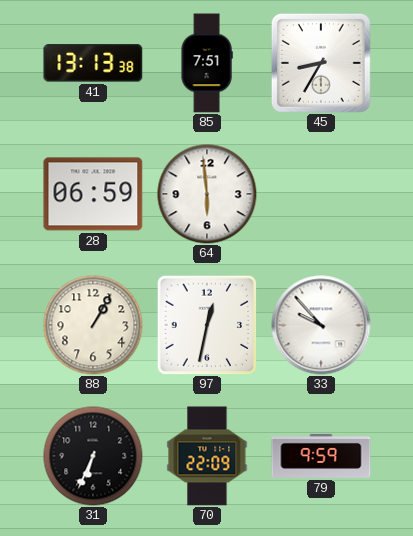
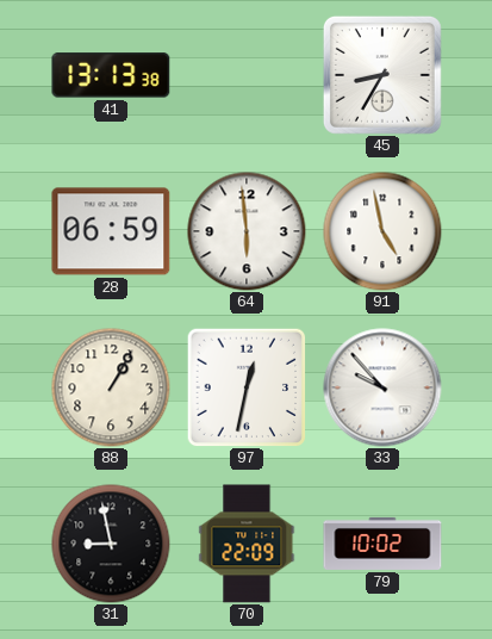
85: 7:51 -> none (207, 63)
91: none -> 4:58 (382, 231)
31: 6:34 -> 8:58 (111, 544)
79: 9:59 -> 10:02 (382, 544)
